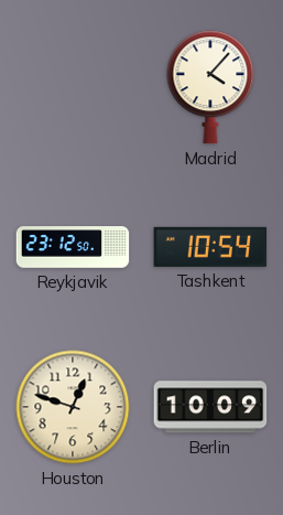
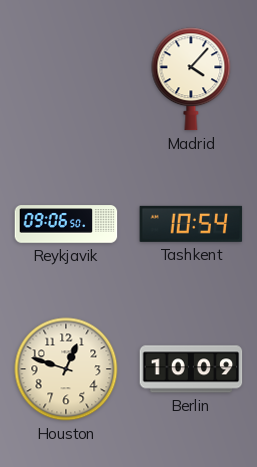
Reykjavik: 23:12 -> 09:06 (66, 224)
